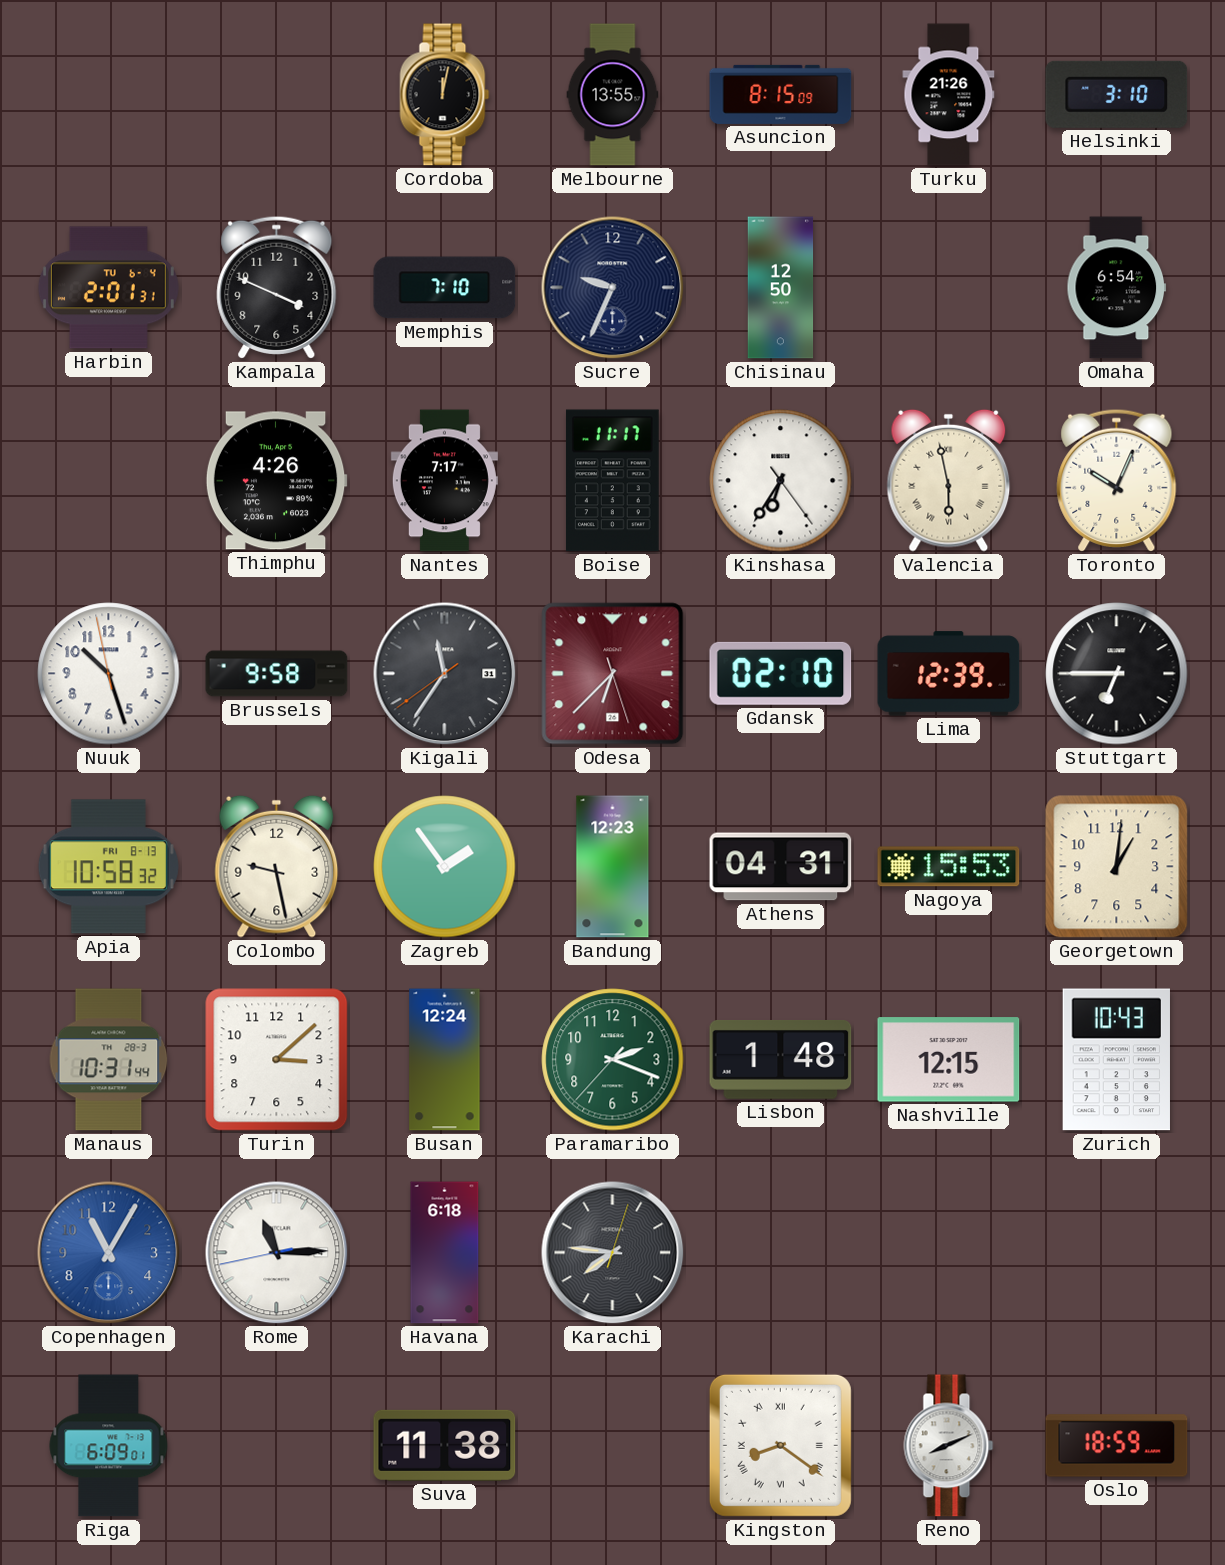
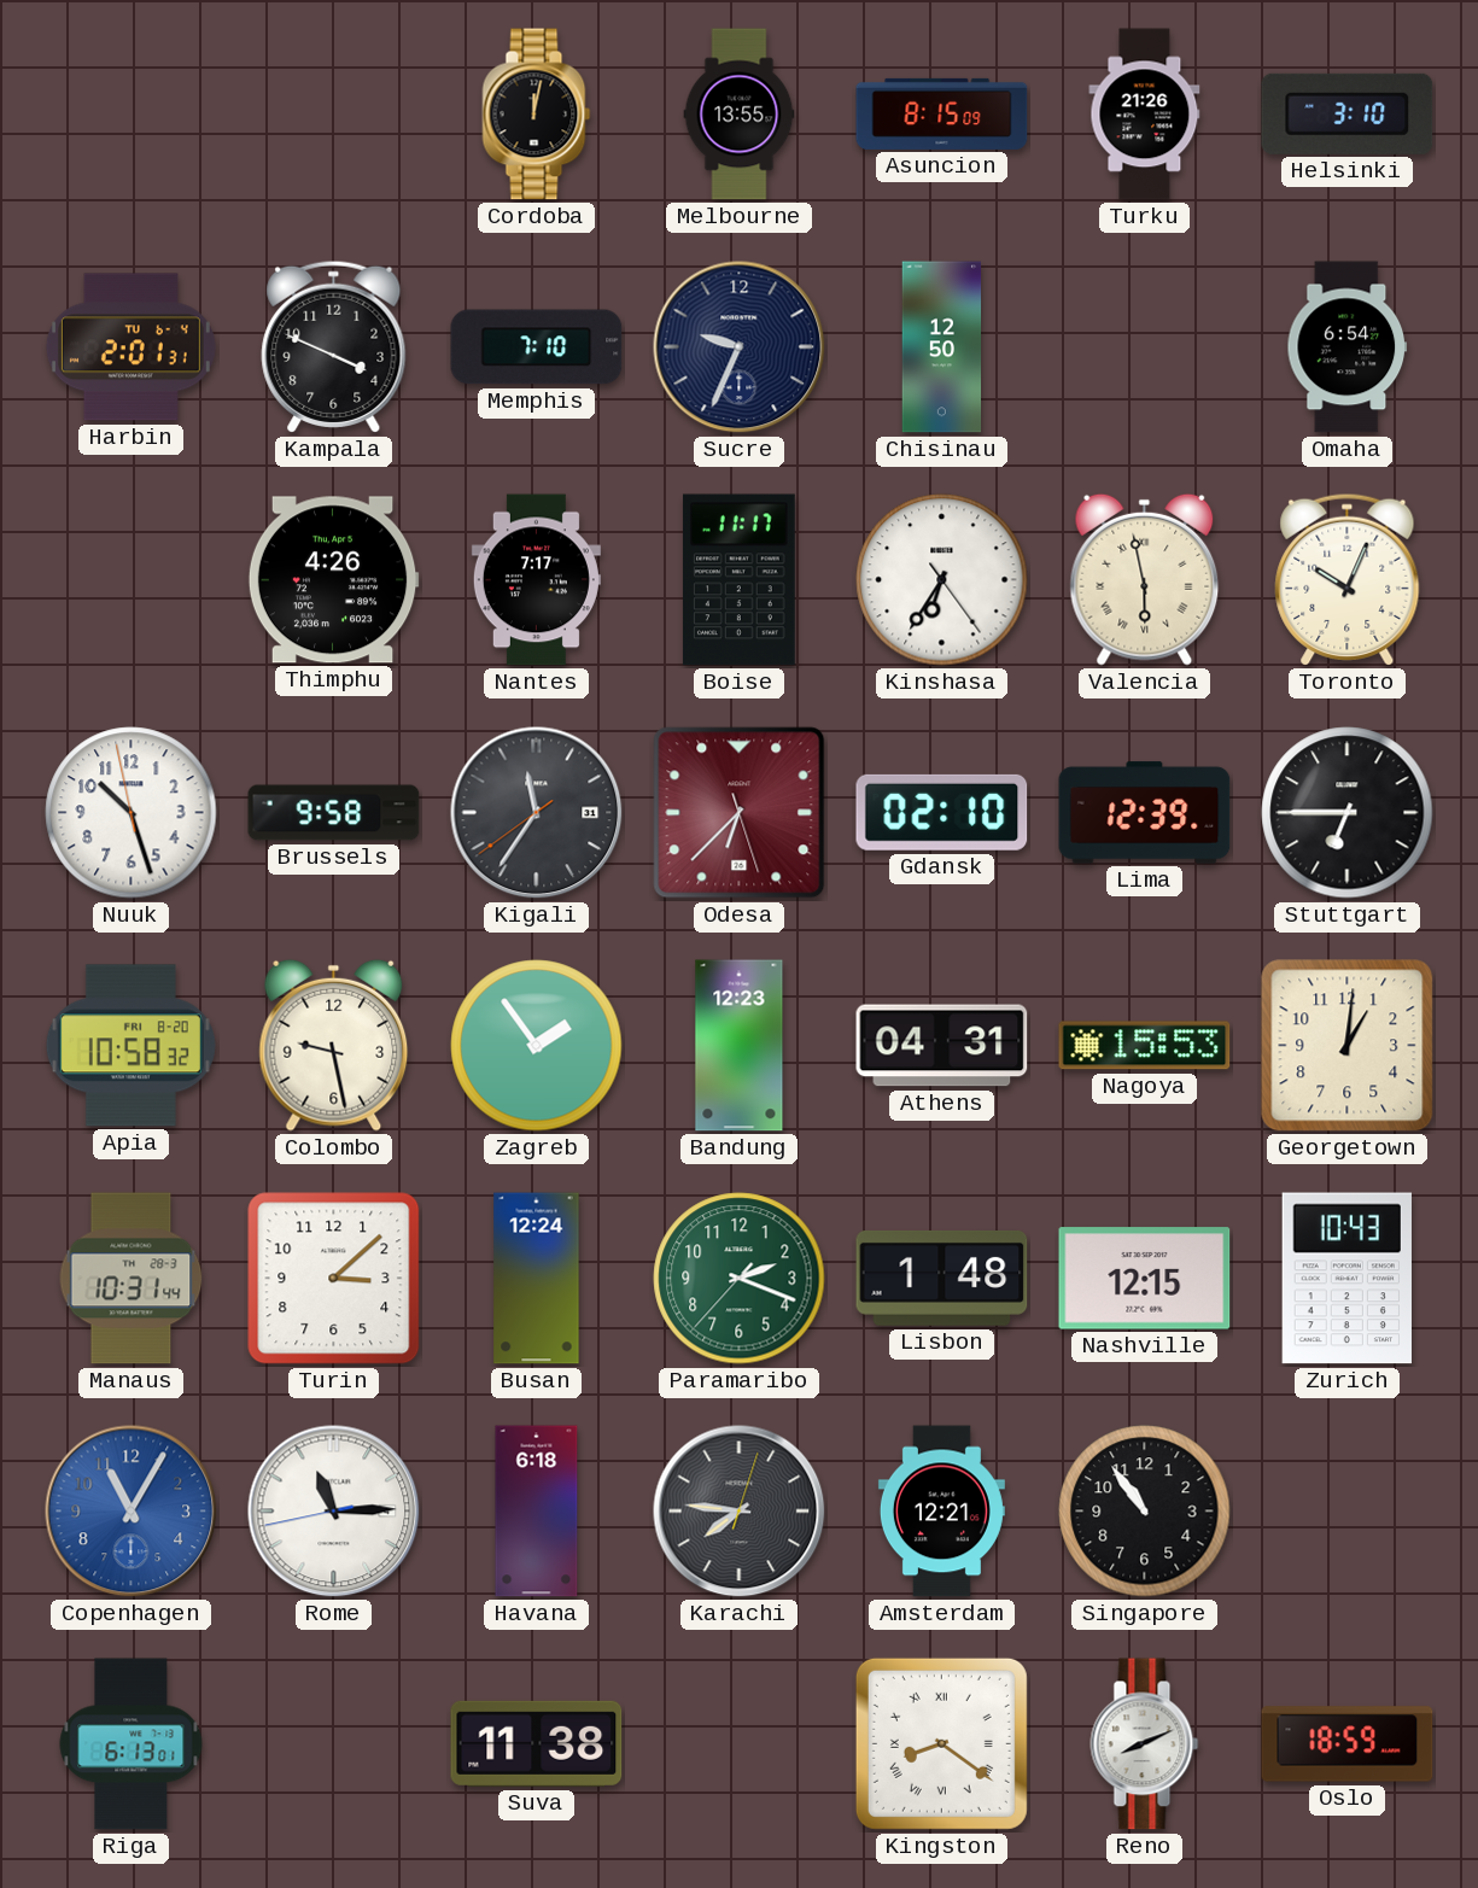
Apia date: FRI 8-13 -> FRI 8-20 (130, 1046)
Amsterdam: none -> 12:21 (941, 1512)
Singapore: none -> 10:54 (1145, 1512)
Riga: 6:09 -> 6:13 (132, 1744)
